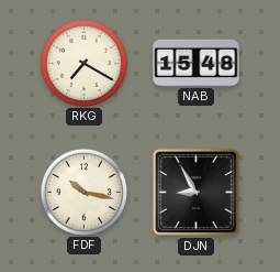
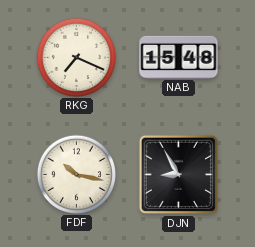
RKG: 7:20 -> 7:19 (76, 57)
